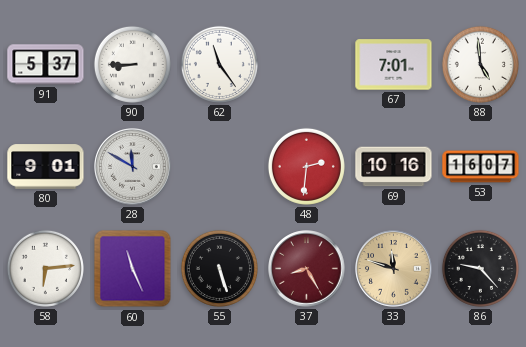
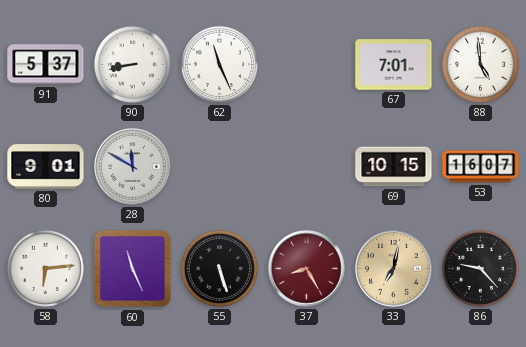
90: 8:45 -> 8:43 (132, 64)
62: 11:24 -> 11:26 (219, 64)
48: 2:31 -> none (306, 166)
69: 10:16 -> 10:15 (394, 167)
33: 11:48 -> 7:02 (394, 269)
